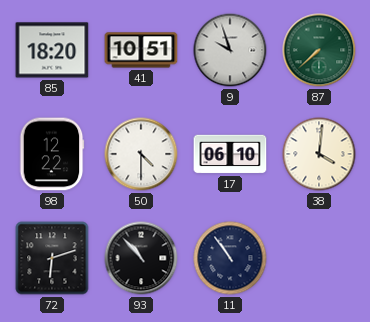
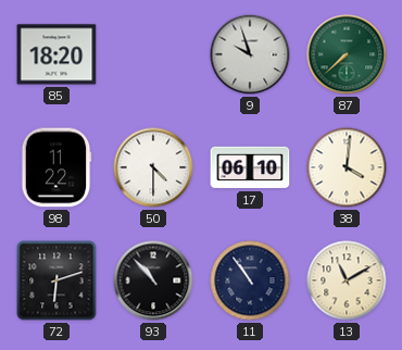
41: 10:51 -> none (141, 50)
98: 12:22 -> 11:22 (56, 167)
13: none -> 11:10 (347, 280)
